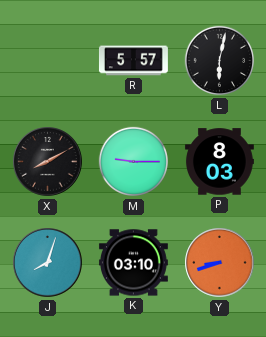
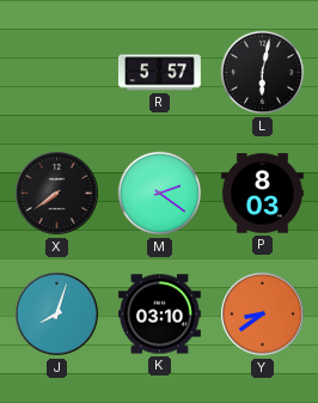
X: 8:10 -> 7:39 (57, 194)
M: 9:15 -> 2:21 (160, 194)
Y: 8:42 -> 8:39 (263, 315)
